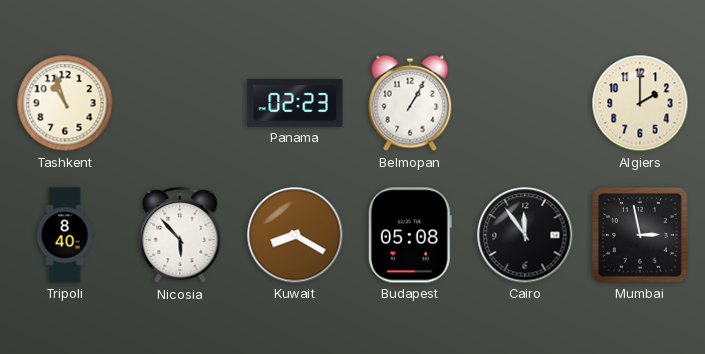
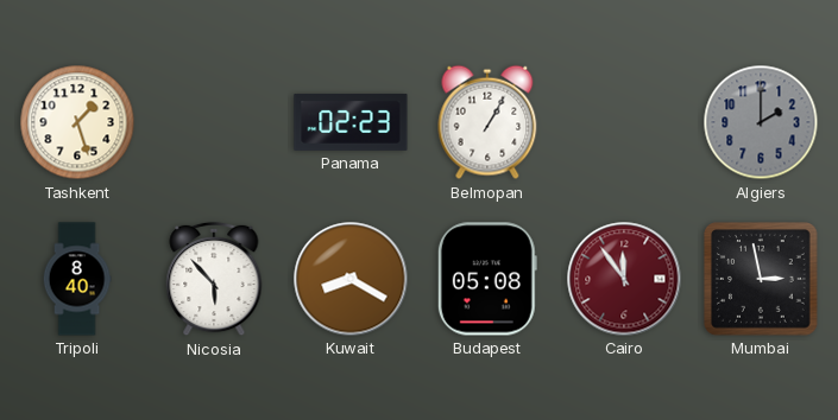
Tashkent: 10:57 -> 1:27 (77, 122)
Algiers dial: cream -> grey (761, 122)
Cairo dial: black -> burgundy (624, 279)
